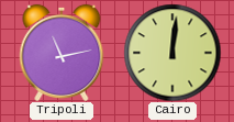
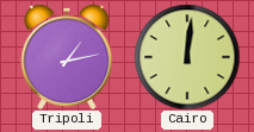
Tripoli: 11:13 -> 1:13 (67, 57)
